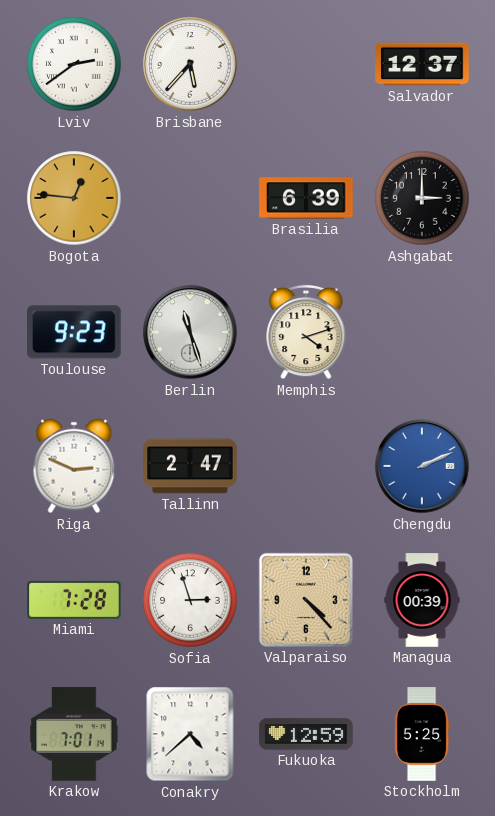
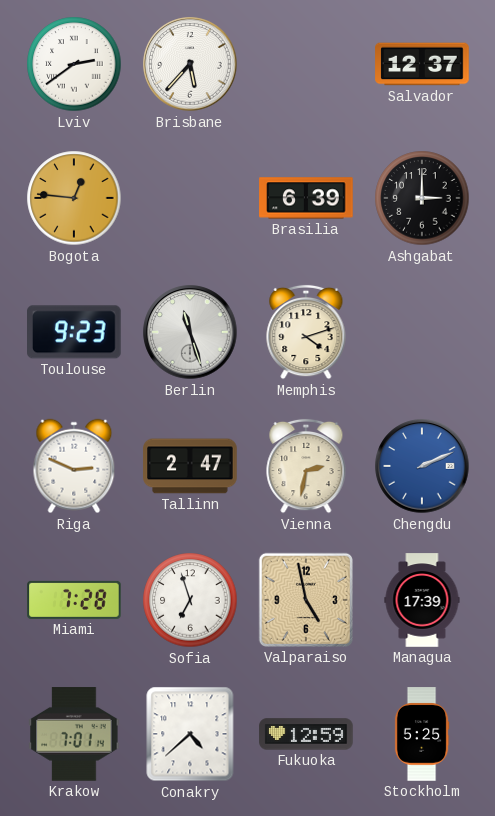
Vienna: none -> 2:32 (306, 466)
Sofia: 2:57 -> 6:57 (190, 600)
Valparaiso: 4:23 -> 4:58 (306, 600)
Managua: 00:39 -> 17:39 (422, 600)
